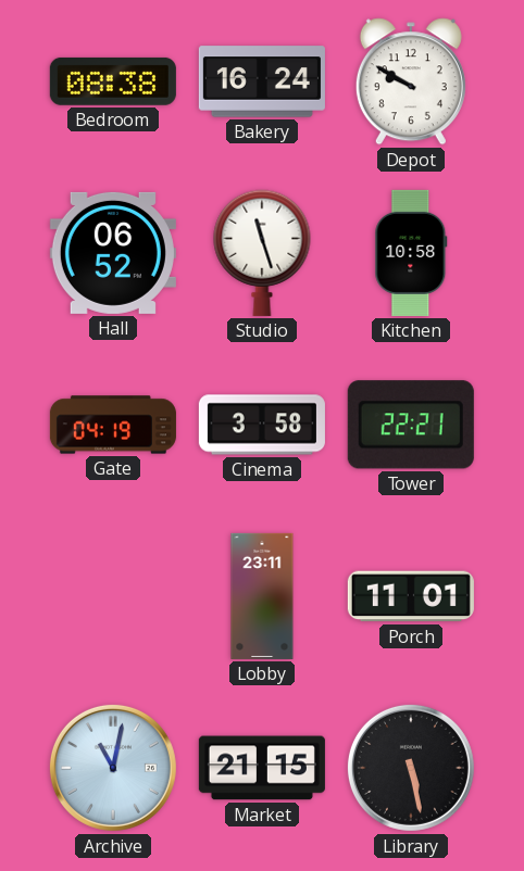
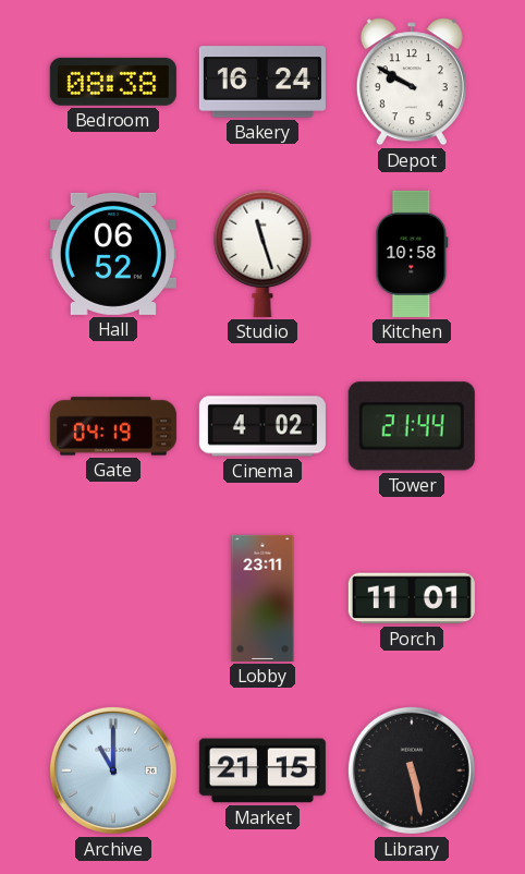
Cinema: 3:58 -> 4:02 (262, 426)
Tower: 22:21 -> 21:44 (412, 426)
Archive: 11:02 -> 11:00 (113, 770)
